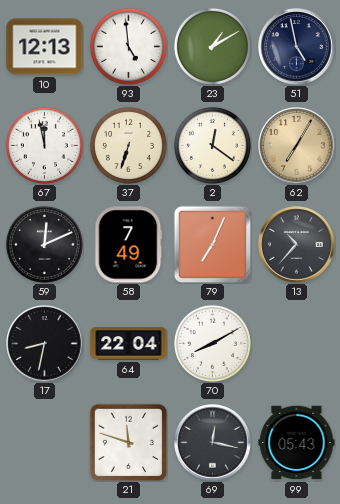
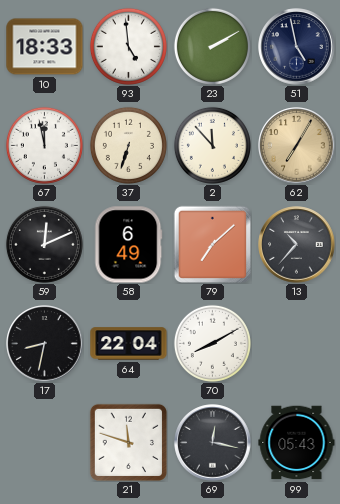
10: 12:13 -> 18:33 (45, 47)
23: 1:10 -> 2:10 (212, 46)
2: 12:21 -> 11:53 (212, 145)
58: 7:49 -> 6:49 (129, 245)
79: 7:04 -> 7:08 (212, 244)
